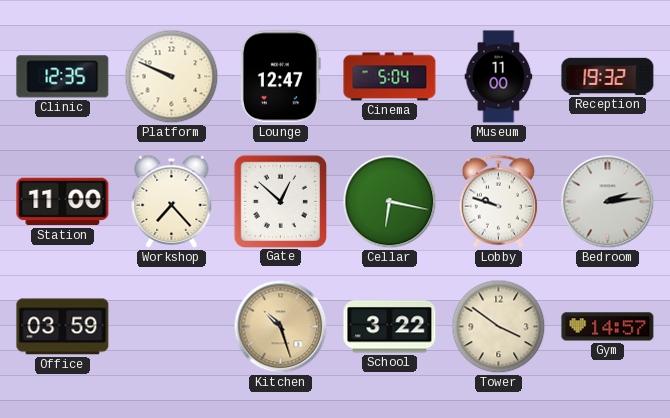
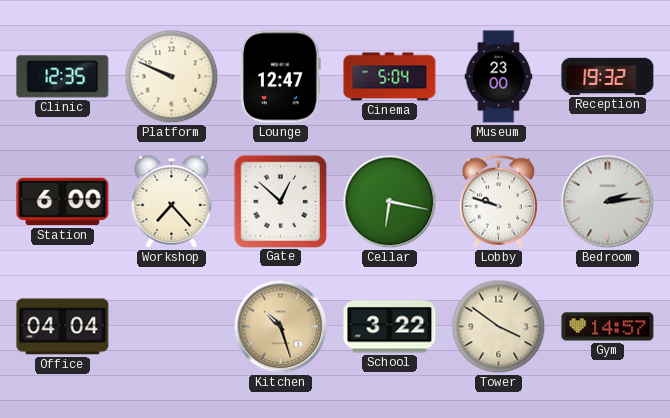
Museum: 11:00 -> 23:00 (499, 77)
Station: 11:00 -> 6:00 (63, 202)
Office: 03:59 -> 04:04 (63, 327)
